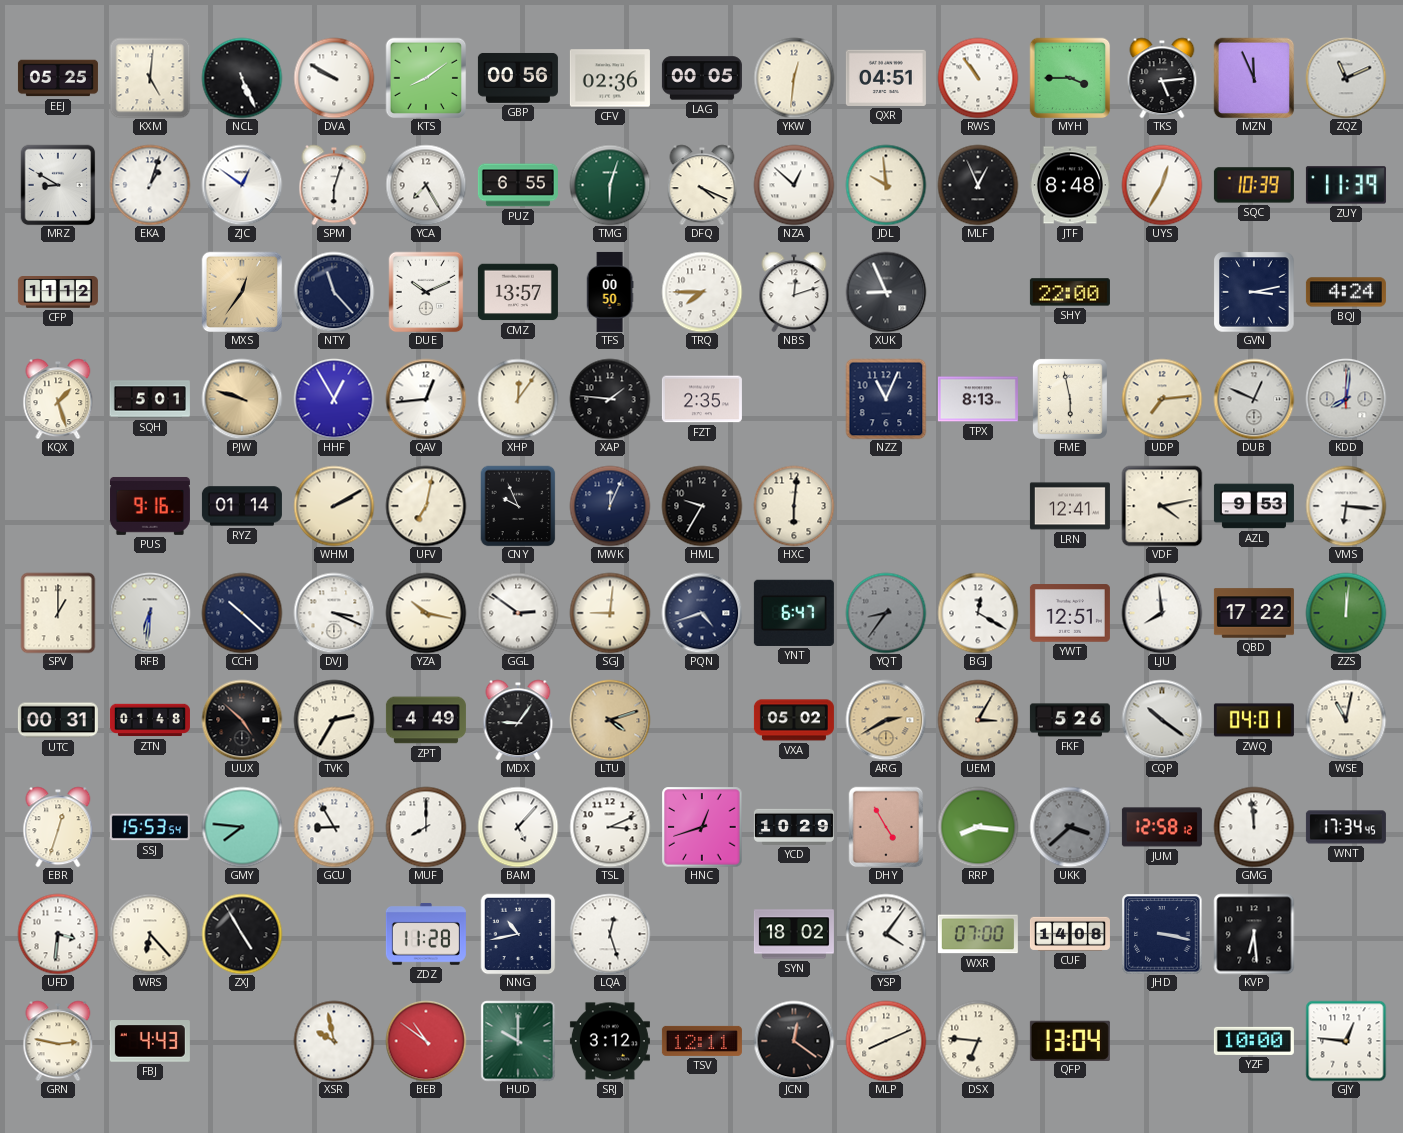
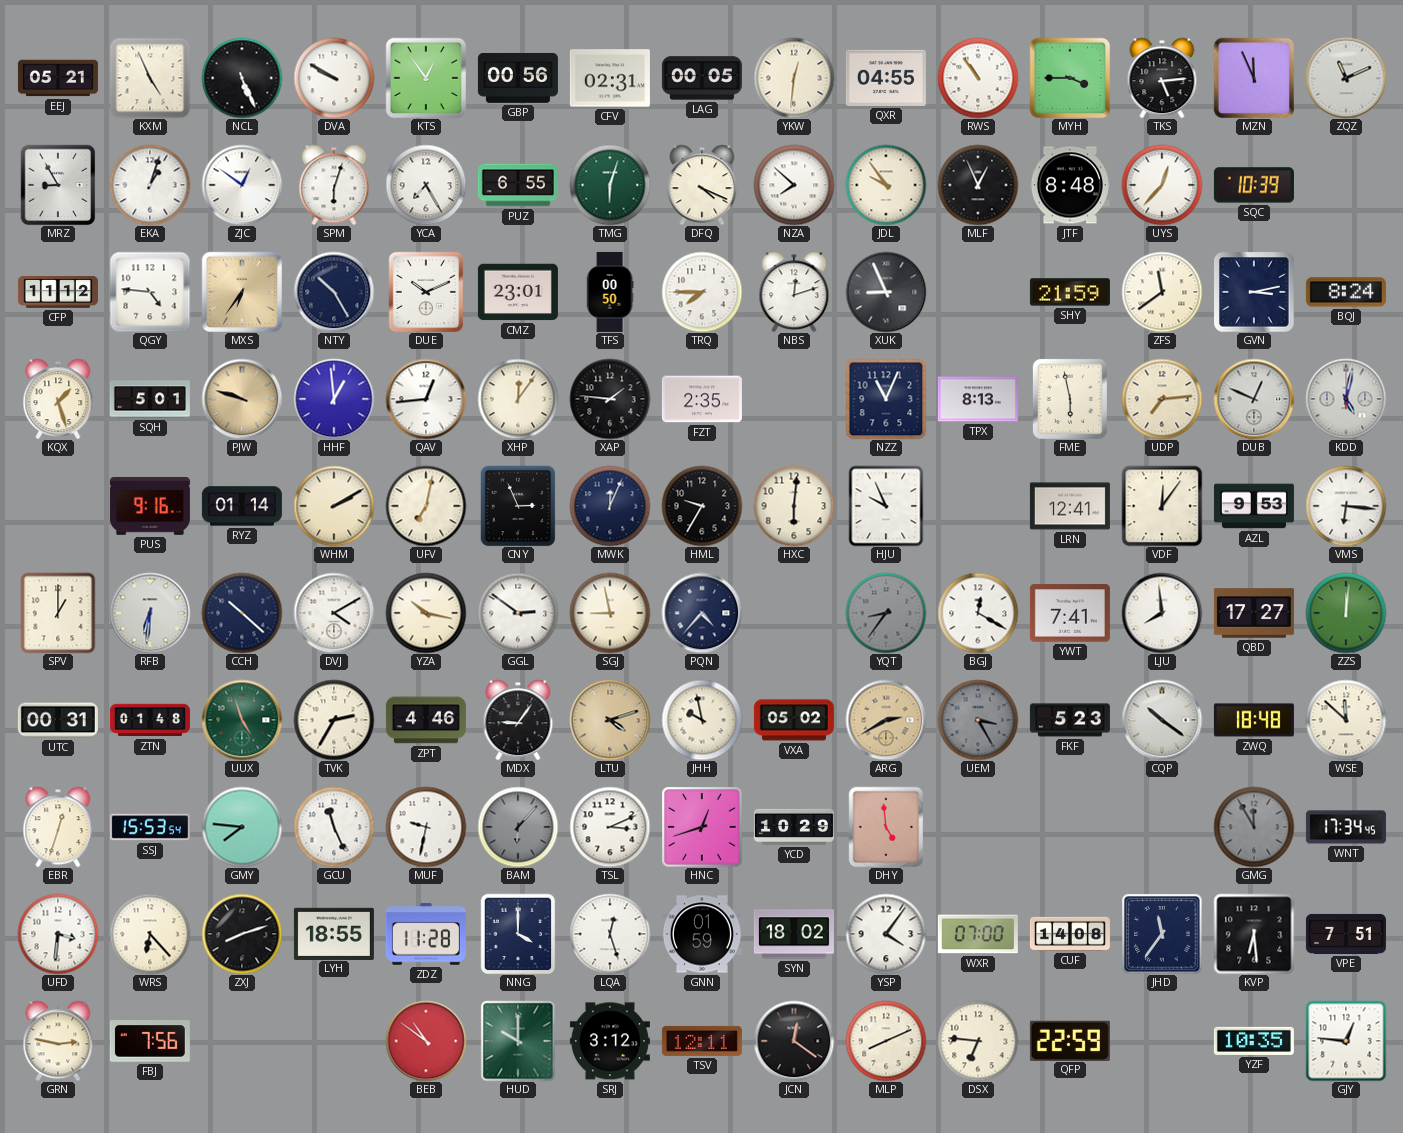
EEJ: 05:25 -> 05:21 (58, 78)
KXM: 5:01 -> 4:56 (150, 78)
KTS: 8:09 -> 12:54 (426, 78)
CFV: 02:36 -> 02:31 (610, 78)
QXR: 04:51 -> 04:55 (886, 78)
MRZ: 8:50 -> 8:55 (58, 185)
NZA: 12:52 -> 7:52 (794, 185)
JDL: 9:59 -> 9:54 (886, 185)
UYS: 12:35 -> 12:37 (1162, 185)
ZUY: 11:39 -> none (1346, 185)
QGY: none -> 4:46 (150, 292)
MXS: 12:36 -> 6:36 (242, 292)
NTY: 11:23 -> 10:25 (334, 292)
CMZ: 13:57 -> 23:01 (518, 292)
SHY: 22:00 -> 21:59 (1070, 292)
ZFS: none -> 11:39 (1162, 292)
BQJ: 4:24 -> 8:24 (1346, 292)
HHF: 12:55 -> 12:59 (334, 399)
KDD: 8:01 -> 5:02 (1346, 399)
CNY: 9:56 -> 2:56 (518, 506)
HJU: none -> 9:56 (886, 506)
VDF: 4:13 -> 12:06 (1162, 506)
DVJ: 3:19 -> 4:10 (334, 613)
SGJ: 9:01 -> 8:58 (610, 613)
PQN: 4:42 -> 4:37 (702, 613)
YNT: 6:47 -> none (794, 613)
YWT: 12:51 -> 7:41 (1070, 613)
QBD: 17:22 -> 17:27 (1254, 613)
UUX: 4:52 -> 4:57 (242, 720)
UUX dial: black -> green (242, 720)
ZPT: 4:49 -> 4:46 (426, 720)
JHH: none -> 9:58 (702, 720)
UEM: 3:05 -> 3:25 (978, 720)
UEM dial: cream -> grey (978, 720)
FKF: 5:26 -> 5:23 (1070, 720)
ZWQ: 04:01 -> 18:48 (1254, 720)
WSE: 11:02 -> 11:52 (1346, 720)
GCU: 8:55 -> 11:26 (334, 827)
MUF: 8:00 -> 9:32 (426, 827)
BAM: 5:07 -> 6:07 (518, 827)
BAM dial: white -> grey (518, 827)
DHY: 4:55 -> 4:59 (886, 827)
RRP: 8:16 -> none (978, 827)
UKK: 3:38 -> none (1070, 827)
JUM: 12:58 -> none (1162, 827)
GMG: 11:59 -> 11:55 (1254, 827)
GMG dial: white -> grey (1254, 827)
ZXJ: 4:55 -> 8:12 (242, 934)
LYH: none -> 18:55 (334, 933)
NNG: 10:43 -> 4:00 (518, 934)
GNN: none -> 01:59 (702, 934)
JHD: 3:17 -> 11:36 (1162, 934)
VPE: none -> 7:51 (1346, 934)
FBJ: 4:43 -> 7:56 (150, 1041)
XSR: 9:58 -> none (334, 1041)
QFP: 13:04 -> 22:59 (1070, 1040)
YZF: 10:00 -> 10:35 (1254, 1041)
